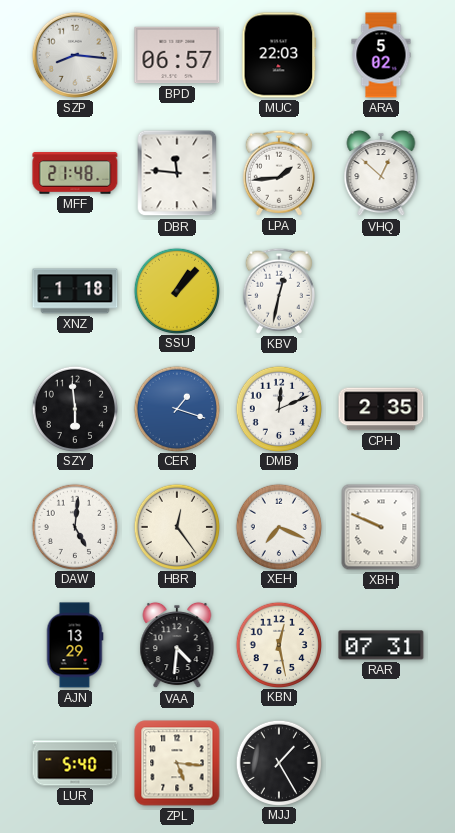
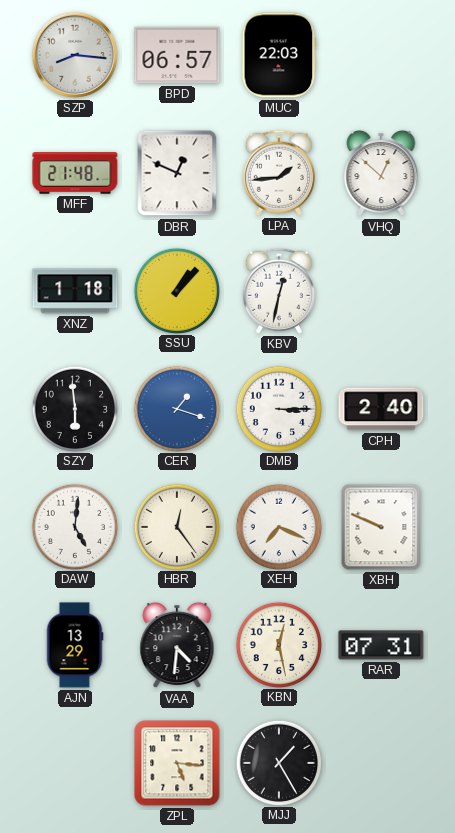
ARA: 5:02 -> none (381, 55)
DBR: 11:46 -> 12:49 (177, 173)
DMB: 12:11 -> 3:15 (278, 408)
CPH: 2:35 -> 2:40 (381, 409)
LUR: 5:40 -> none (75, 763)
